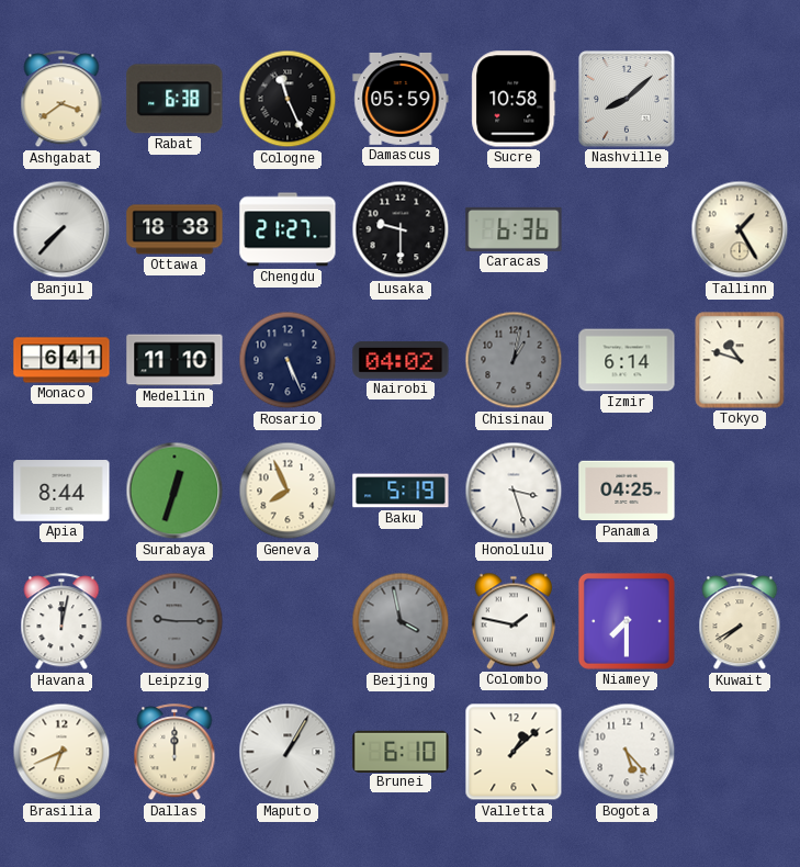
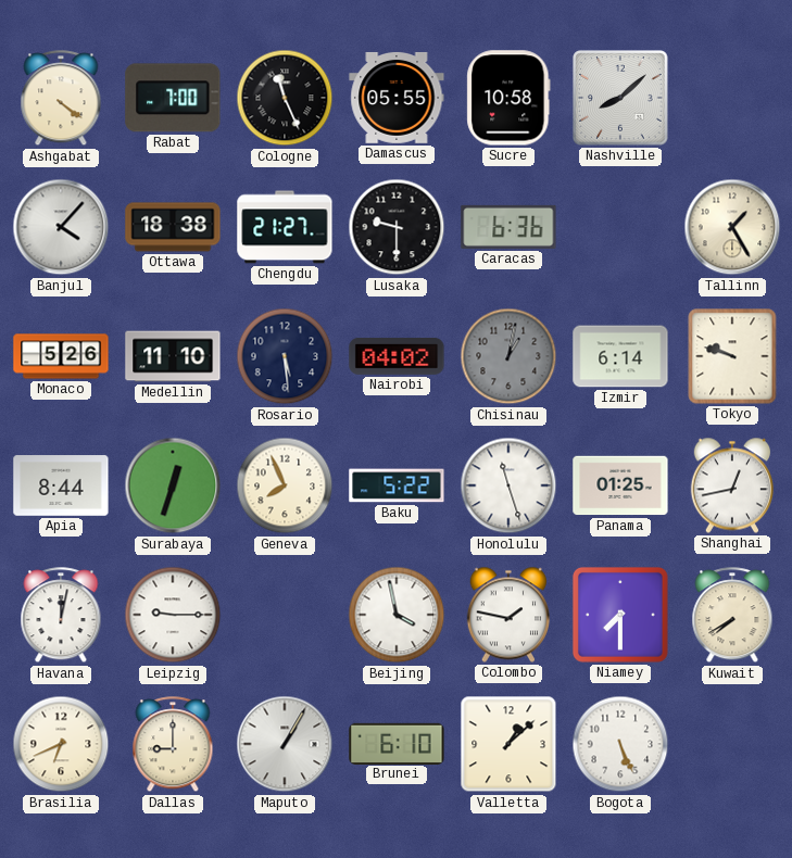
Ashgabat: 3:39 -> 4:21 (61, 99)
Rabat: 6:38 -> 7:00 (173, 98)
Damascus: 05:59 -> 05:55 (397, 98)
Banjul: 7:37 -> 4:07 (61, 227)
Monaco: 6:41 -> 5:26 (61, 356)
Rosario: 5:26 -> 5:29 (285, 356)
Tokyo: 10:48 -> 9:48 (732, 356)
Baku: 5:19 -> 5:22 (397, 485)
Honolulu: 3:27 -> 11:27 (508, 485)
Panama: 04:25 -> 01:25 (620, 485)
Shanghai: none -> 12:43 (731, 485)
Leipzig dial: grey -> white (173, 615)
Beijing dial: grey -> white (397, 615)
Dallas: 12:00 -> 9:00 (173, 745)
Bogota: 5:23 -> 5:26 (620, 744)
